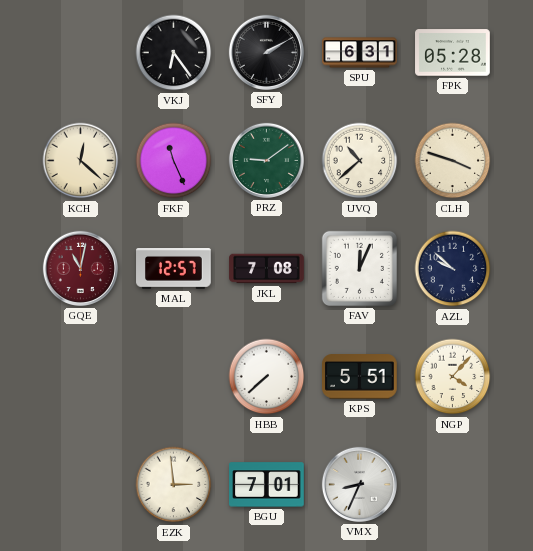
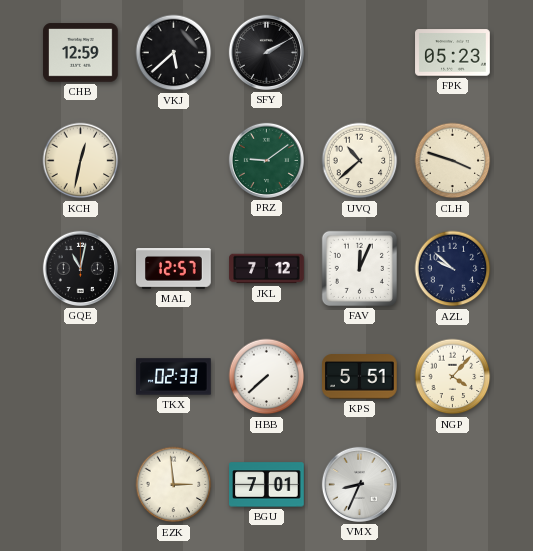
CHB: none -> 12:59 (81, 53)
VKJ: 6:24 -> 5:38 (174, 53)
SPU: 6:31 -> none (360, 53)
FPK: 05:28 -> 05:23 (453, 53)
KCH: 12:22 -> 12:32 (81, 161)
FKF: 11:26 -> none (174, 161)
GQE dial: burgundy -> black (80, 268)
JKL: 7:08 -> 7:12 (267, 269)
TKX: none -> 02:33 (174, 377)
